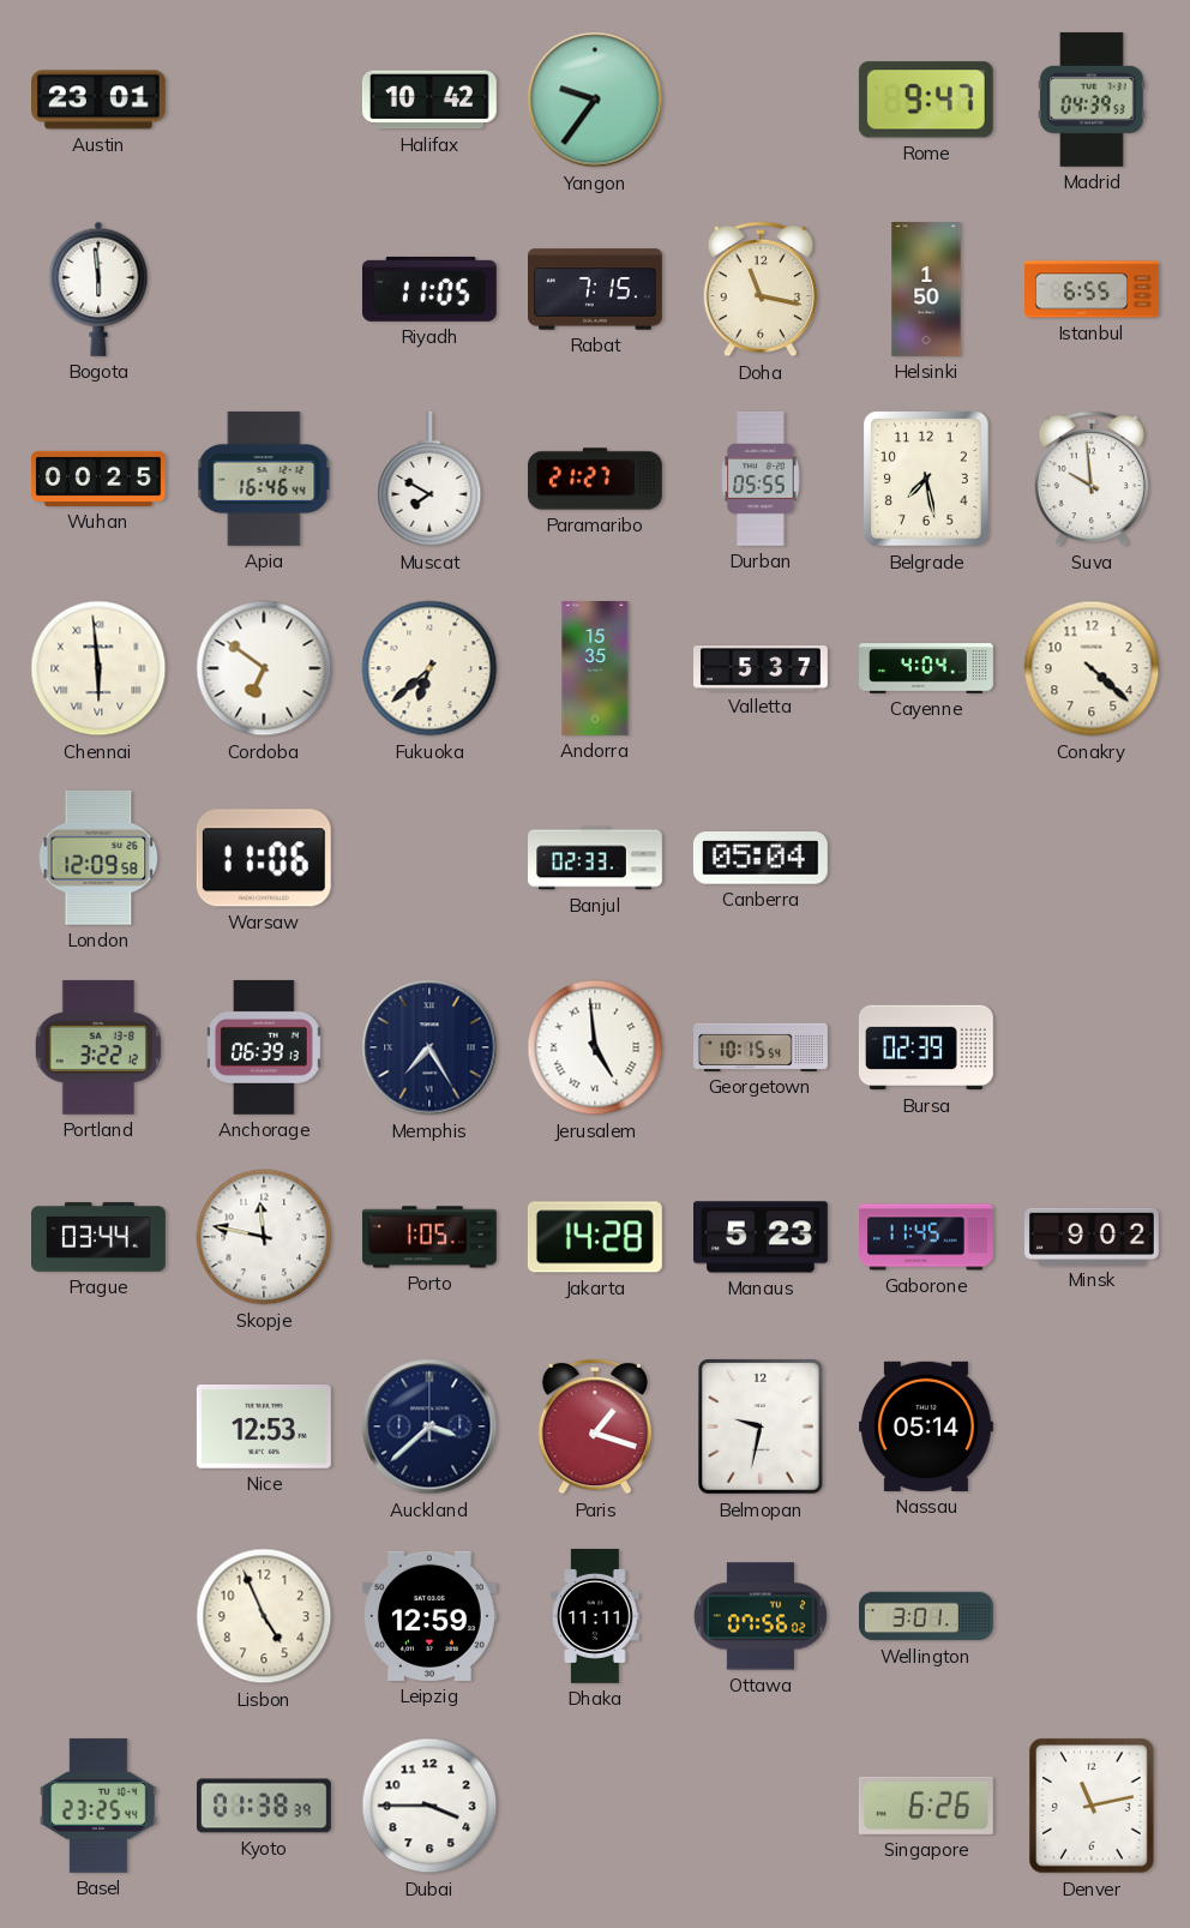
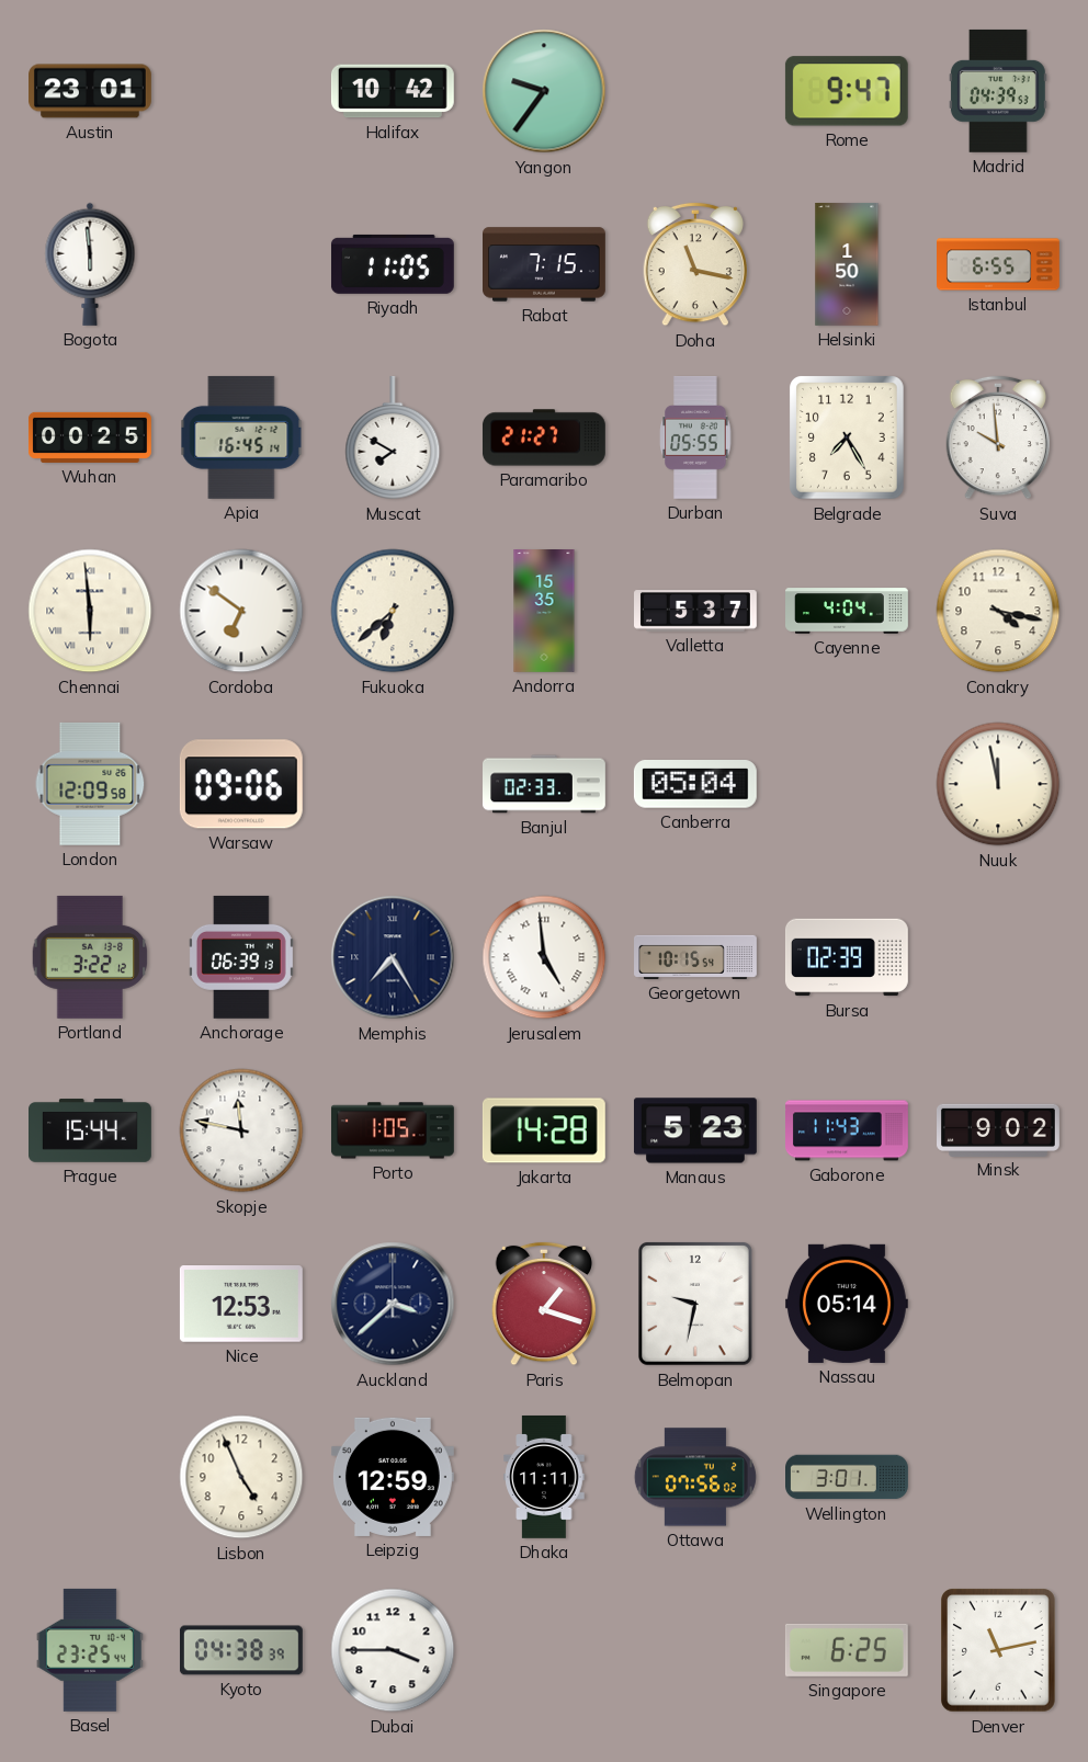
Apia: 16:46 -> 16:45 (241, 437)
Belgrade: 7:28 -> 7:25 (848, 439)
Conakry: 4:22 -> 4:17 (998, 611)
Warsaw: 11:06 -> 09:06 (241, 784)
Nuuk: none -> 11:58 (998, 784)
Prague: 03:44 -> 15:44 (91, 1130)
Gaborone: 11:45 -> 11:43 (848, 1130)
Kyoto: 01:38 -> 04:38 (241, 1650)
Singapore: 6:26 -> 6:25 (847, 1650)
